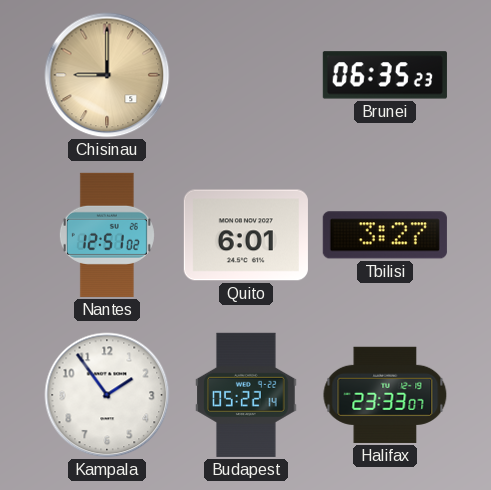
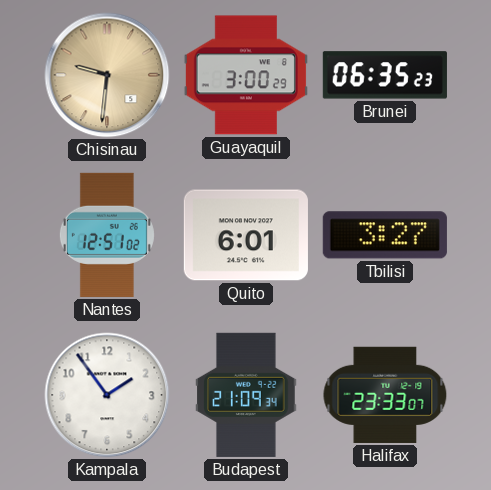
Chisinau: 9:00 -> 9:31 (107, 75)
Guayaquil: none -> 3:00 (246, 75)
Budapest: 05:22 -> 21:09 (246, 395)
